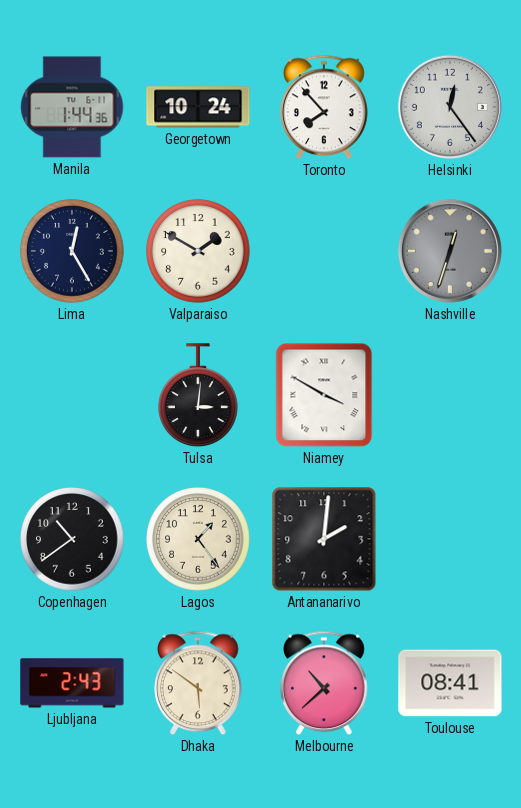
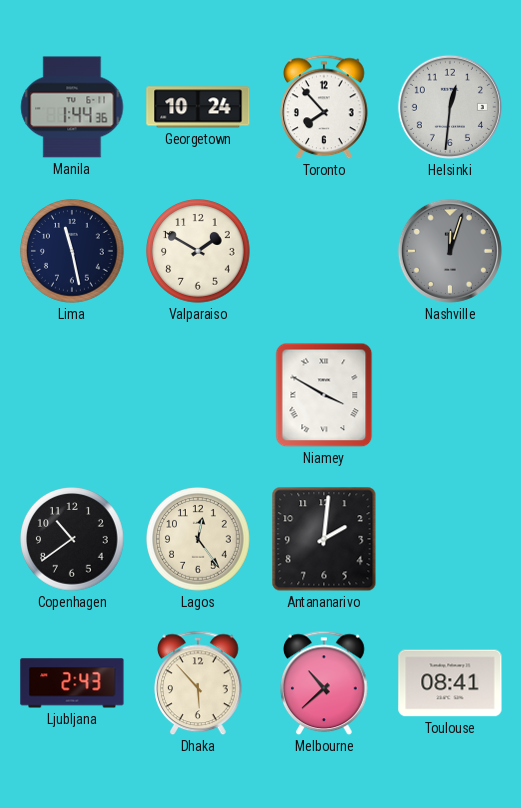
Helsinki: 12:24 -> 12:31 (450, 107)
Lima: 12:25 -> 11:28 (72, 251)
Nashville: 12:33 -> 12:03 (450, 251)
Tulsa: 3:01 -> none (199, 395)
Lagos: 1:24 -> 12:24 (198, 539)
Dhaka: 5:51 -> 5:53 (198, 683)
